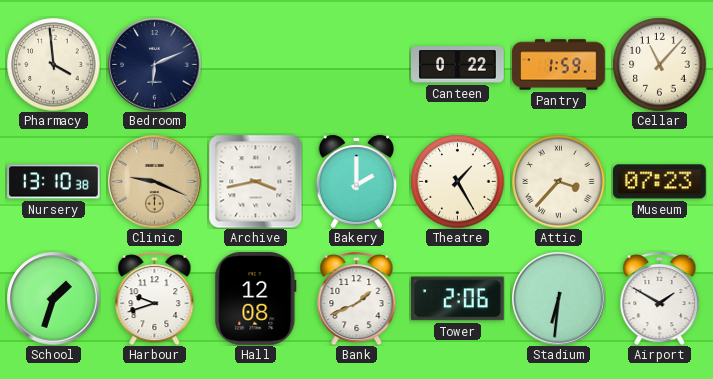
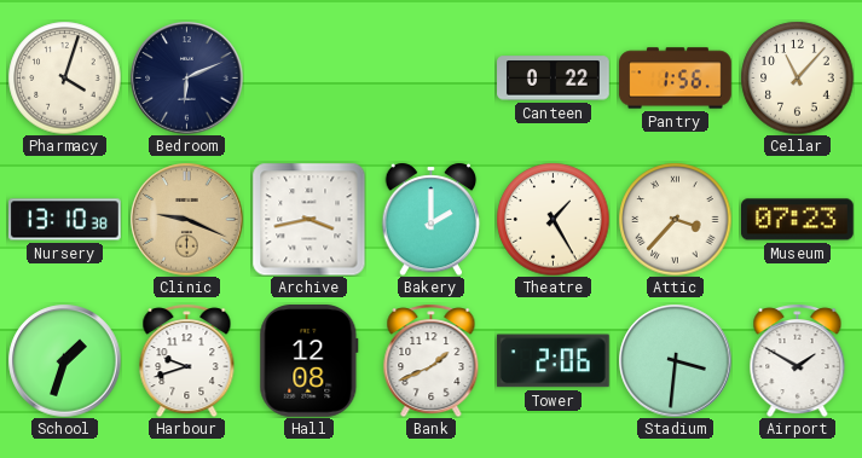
Pharmacy: 3:59 -> 4:03 (64, 77)
Pantry: 1:59 -> 1:56 (676, 79)
Stadium: 6:31 -> 3:31 (675, 360)
